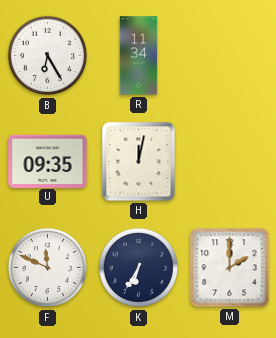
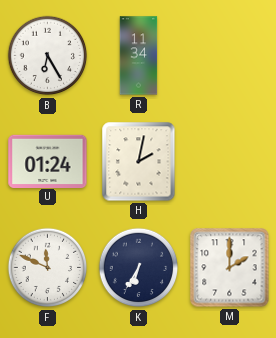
U: 09:35 -> 01:24 (48, 161)
H: 12:02 -> 2:02 (139, 162)
